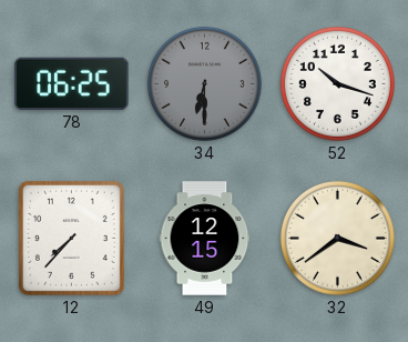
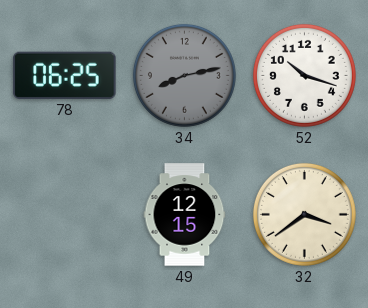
34: 6:30 -> 8:13 (184, 75)
12: 7:37 -> none (71, 238)
